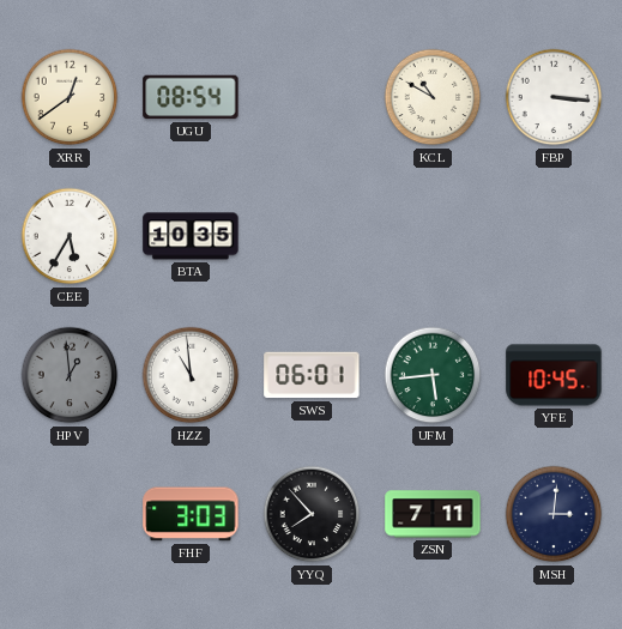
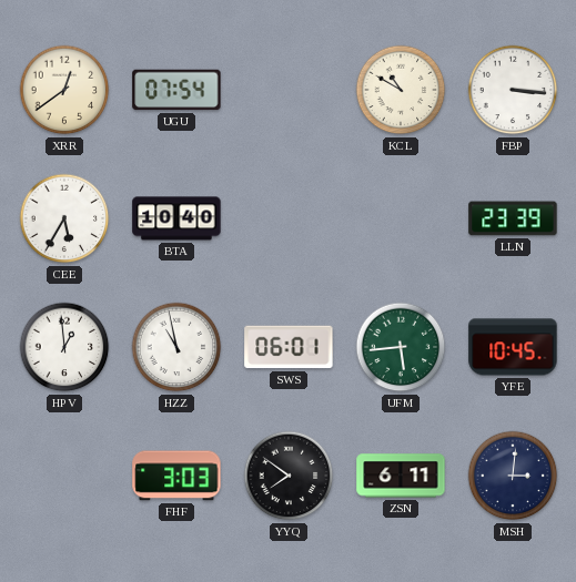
UGU: 08:54 -> 07:54 (176, 90)
BTA: 10:35 -> 10:40 (176, 218)
LLN: none -> 23:39 (513, 218)
HPV dial: grey -> white (64, 347)
HZZ: 10:59 -> 10:58 (176, 347)
YYQ: 7:53 -> 7:51 (289, 476)
ZSN: 7:11 -> 6:11 (401, 476)
